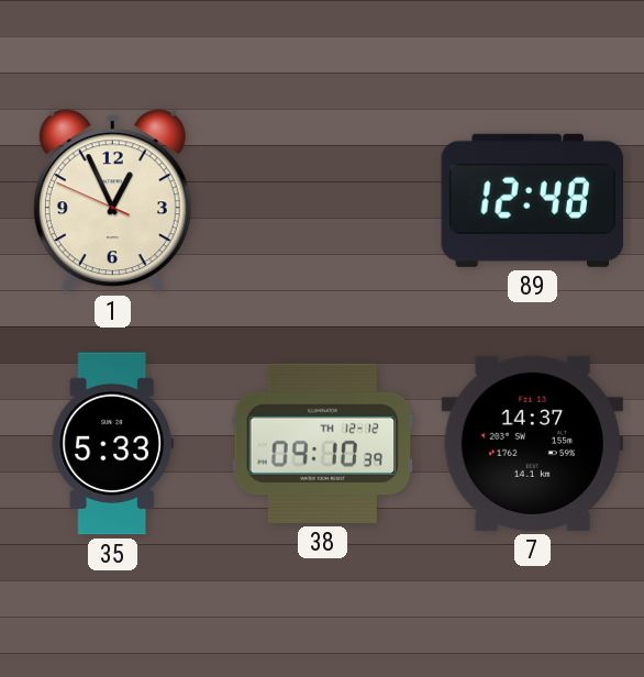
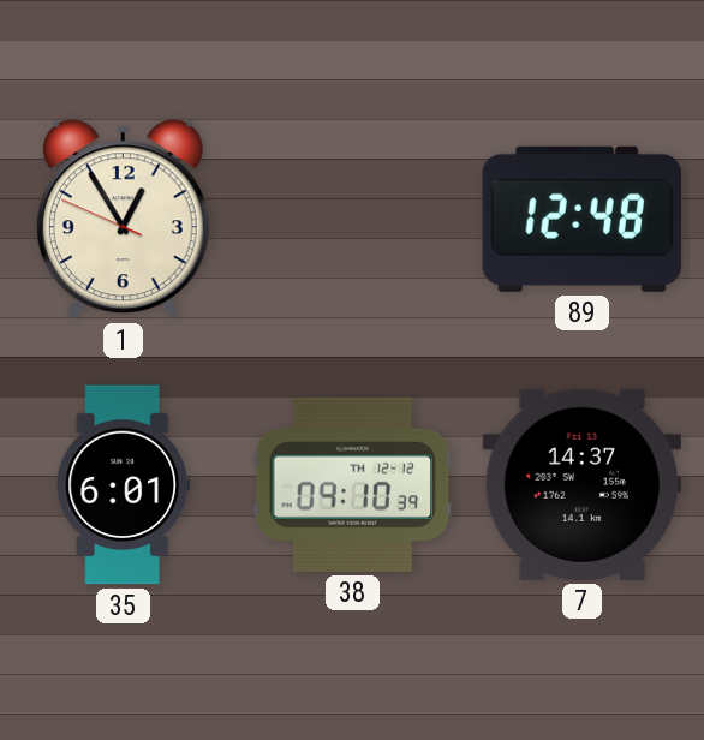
1: 12:55 -> 12:54 (123, 220)
35: 5:33 -> 6:01 (123, 485)
